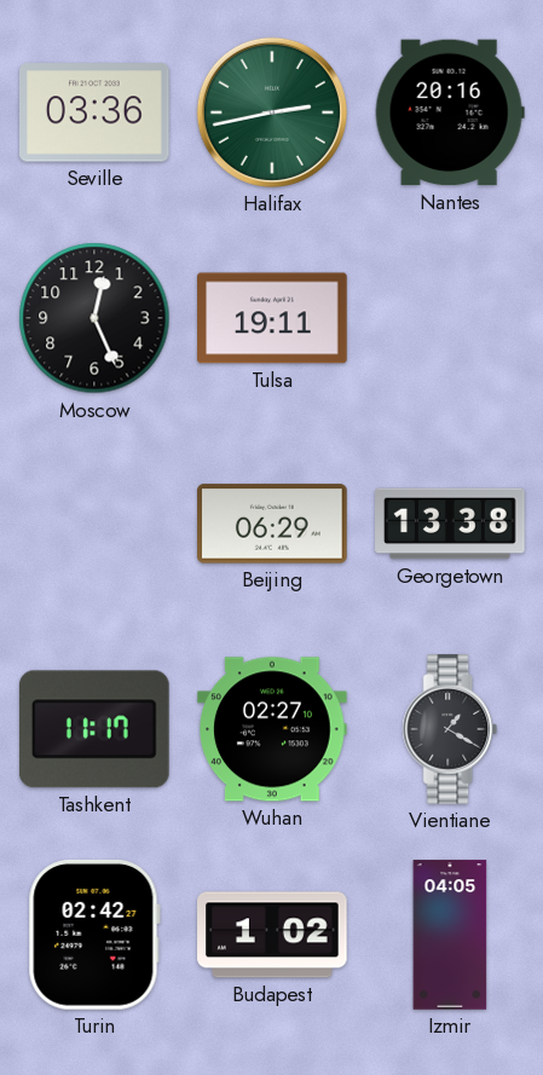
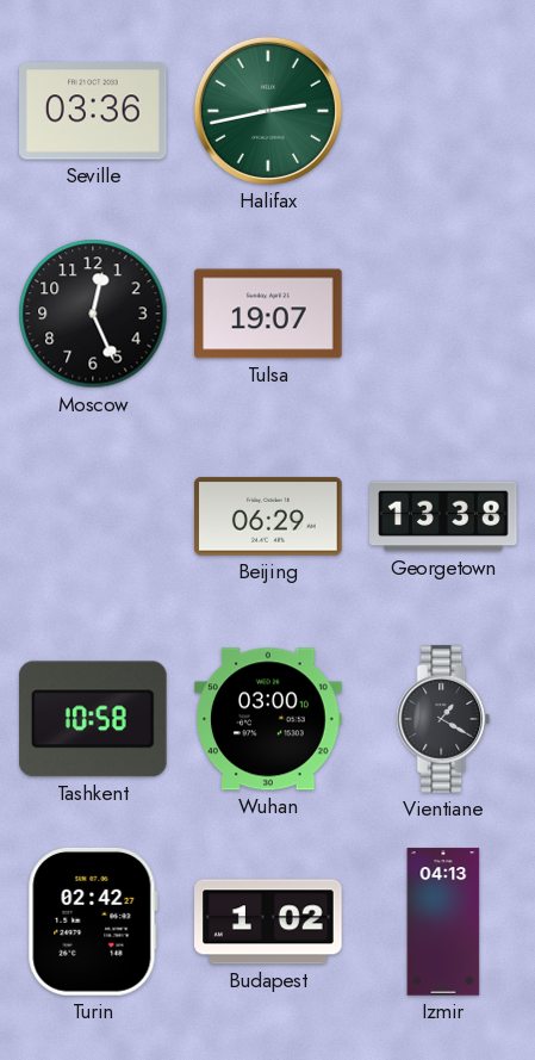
Nantes: 20:16 -> none (450, 112)
Tulsa: 19:11 -> 19:07 (268, 314)
Tashkent: 11:17 -> 10:58 (93, 719)
Wuhan: 02:27 -> 03:00 (268, 719)
Izmir: 04:05 -> 04:13 (443, 922)
